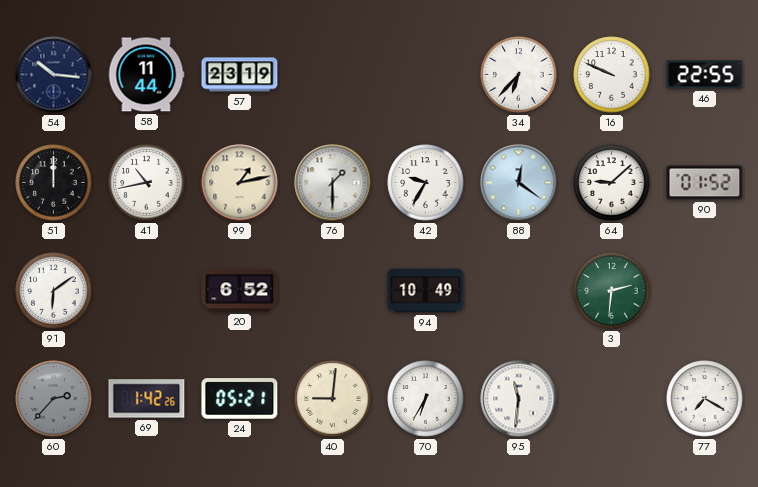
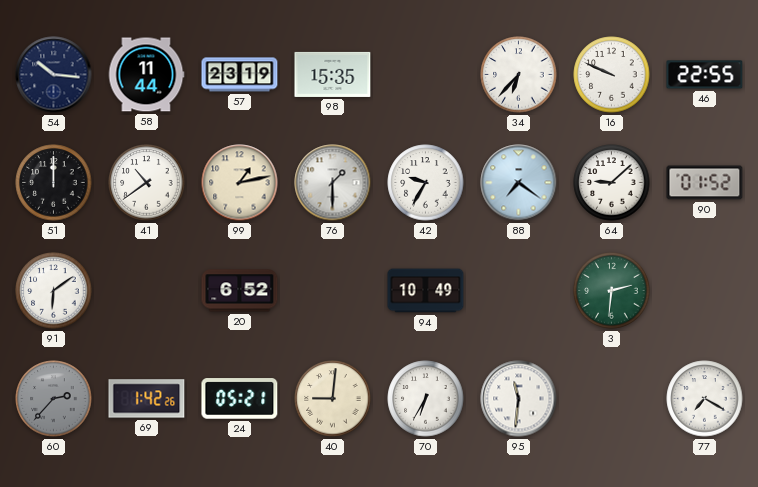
98: none -> 15:35 (333, 74)
41: 10:43 -> 10:39 (147, 183)
88: 12:21 -> 7:21 (519, 183)
